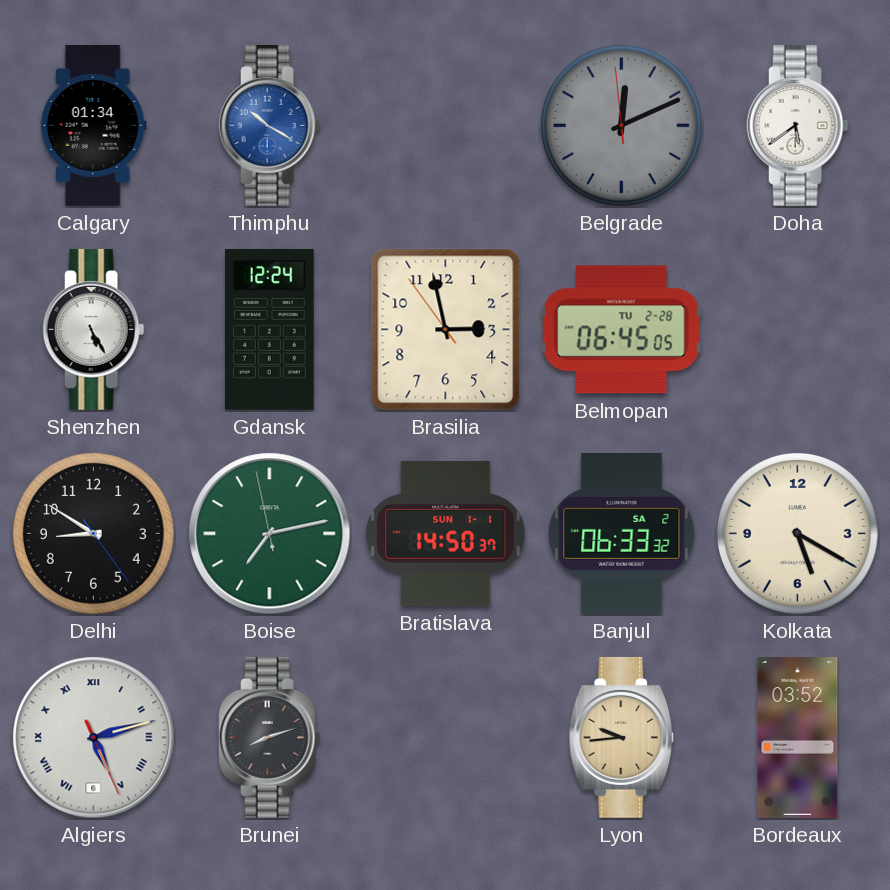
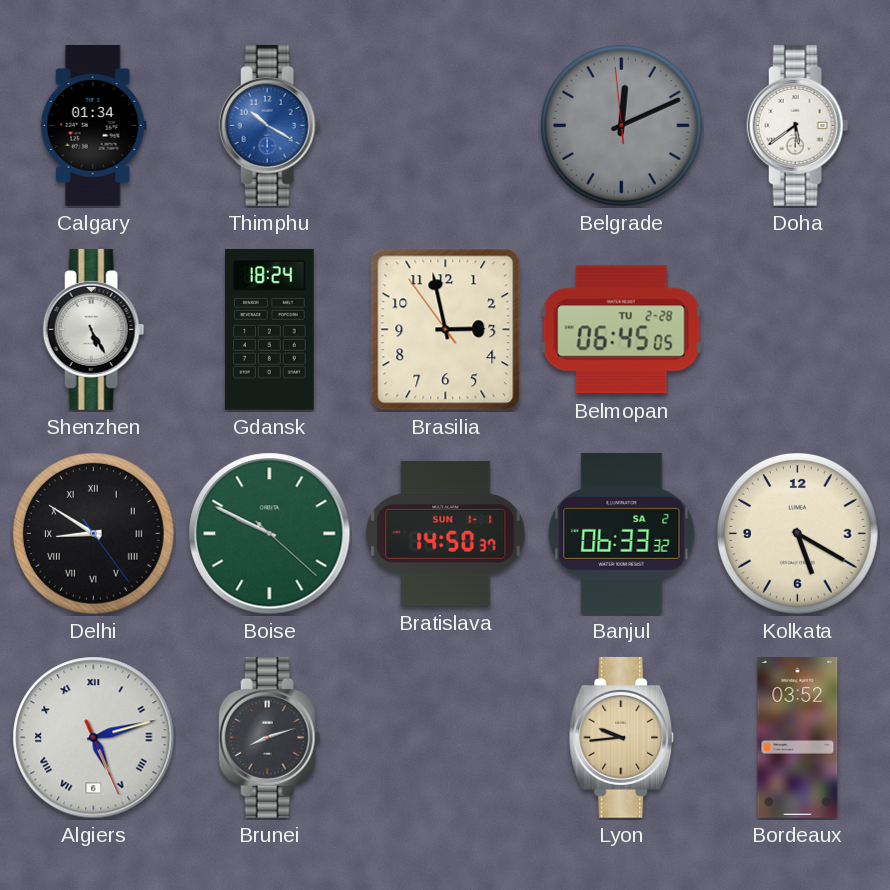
Gdansk: 12:24 -> 18:24 (269, 329)
Delhi numerals: Arabic -> Roman (93, 533)
Boise: 7:12 -> 9:49 (270, 534)
